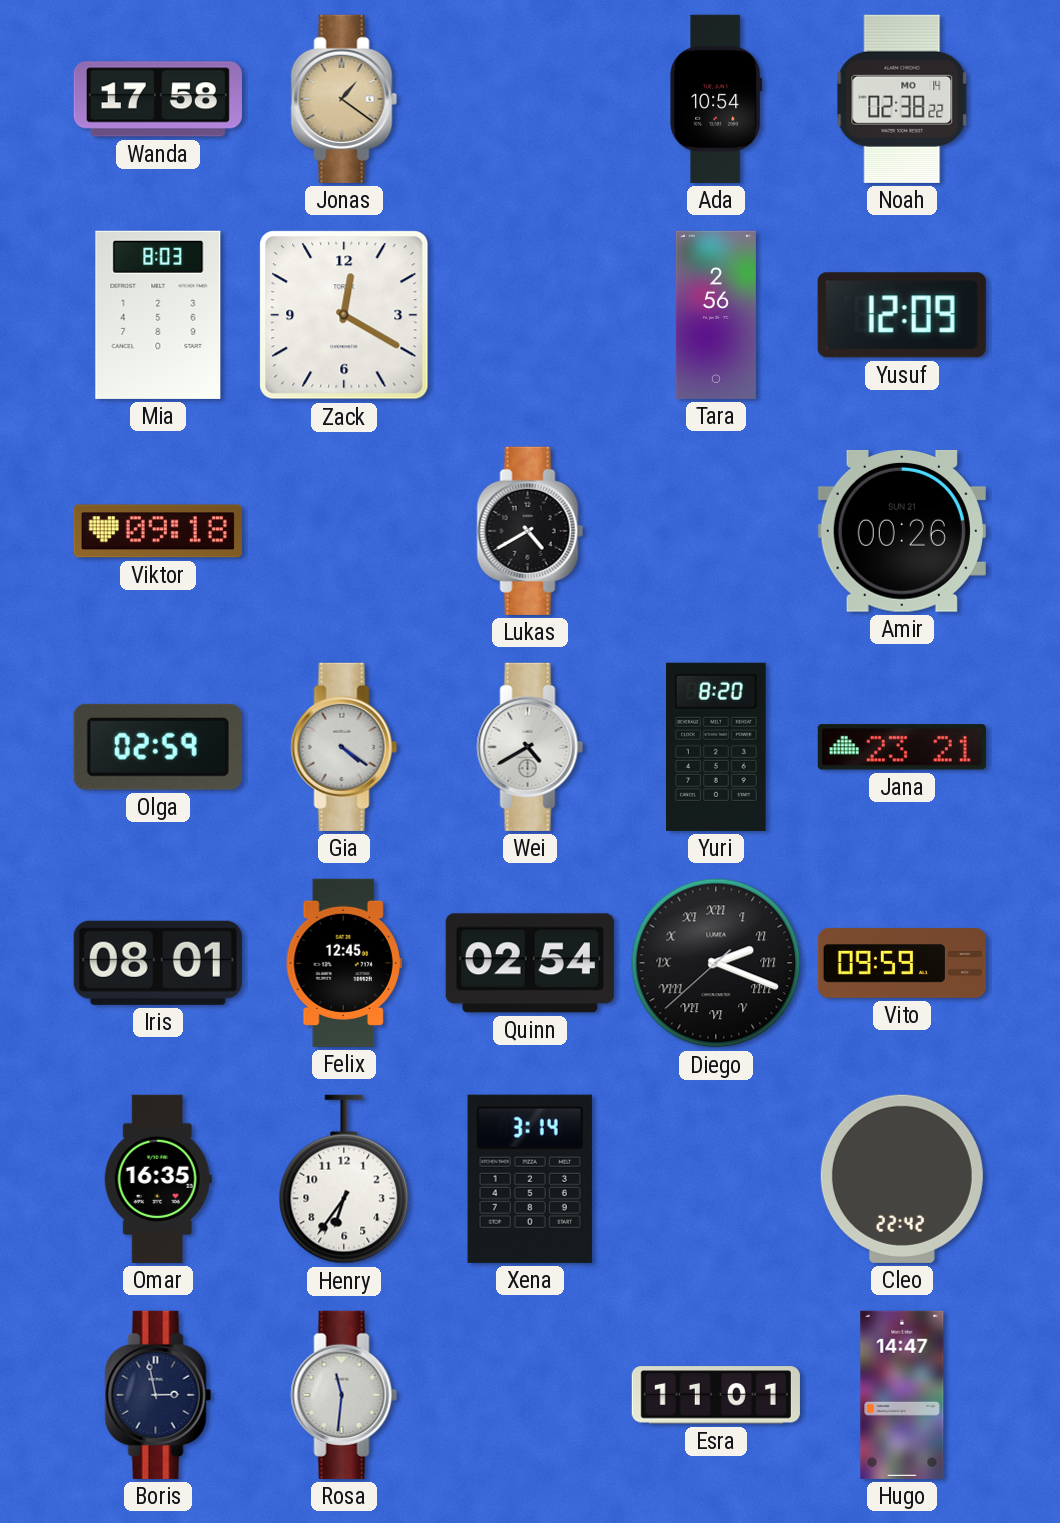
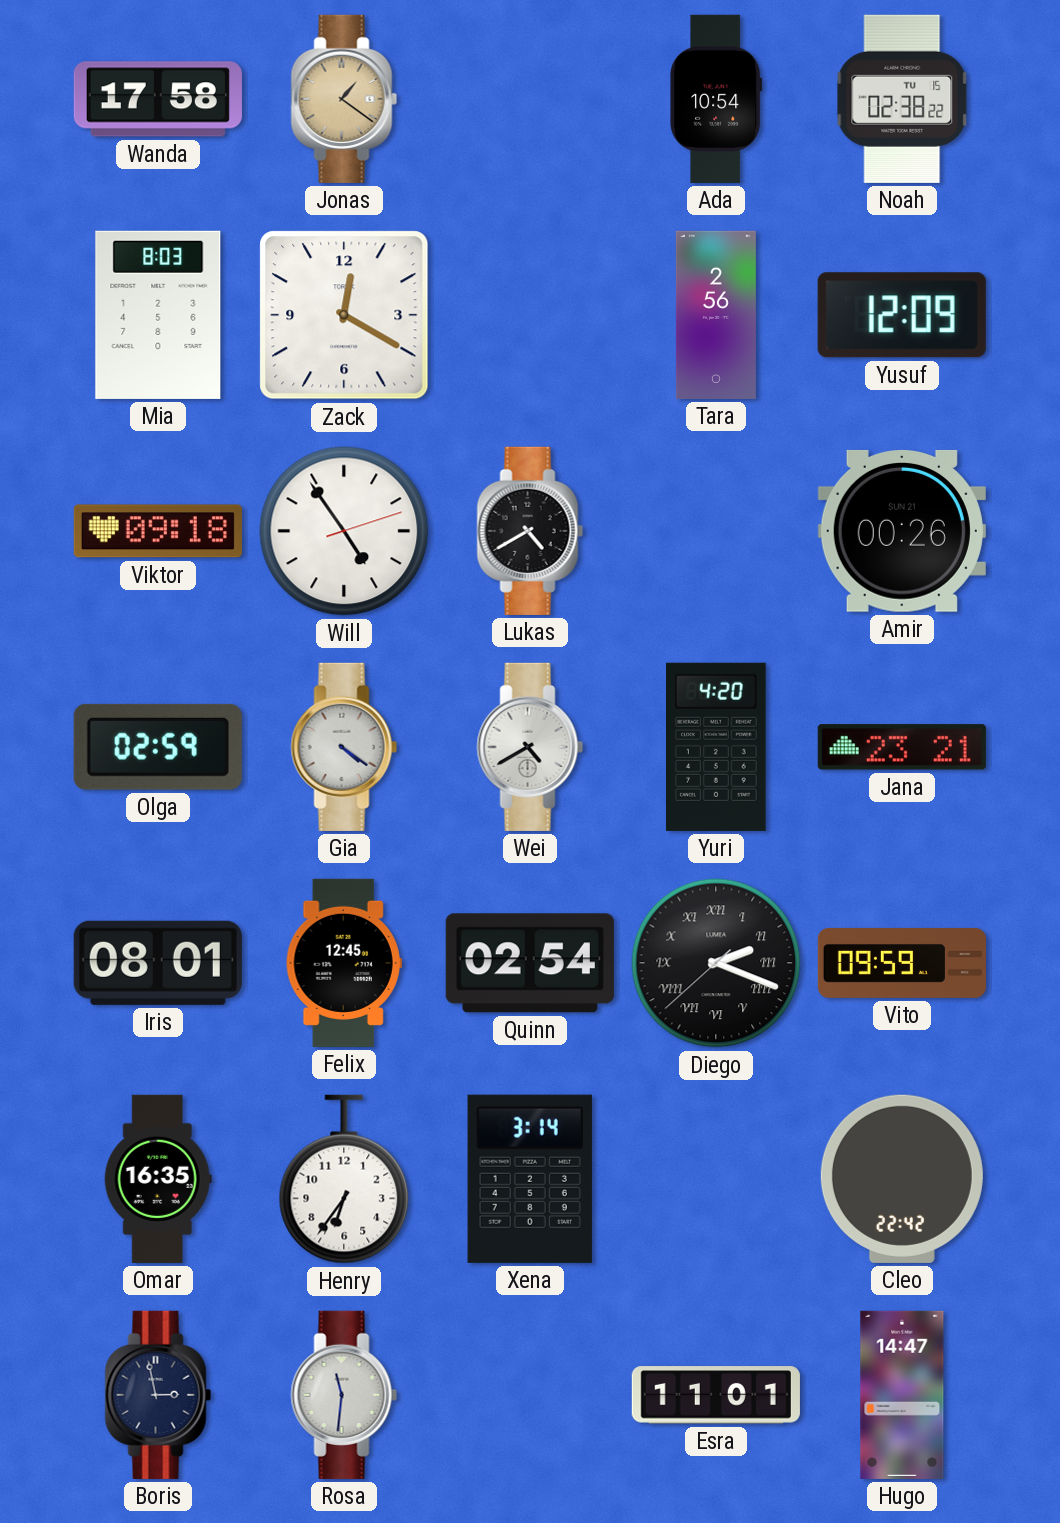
Noah date: MO 14 -> TU 15 (902, 99)
Will: none -> 4:54 (344, 531)
Yuri: 8:20 -> 4:20 (717, 747)
